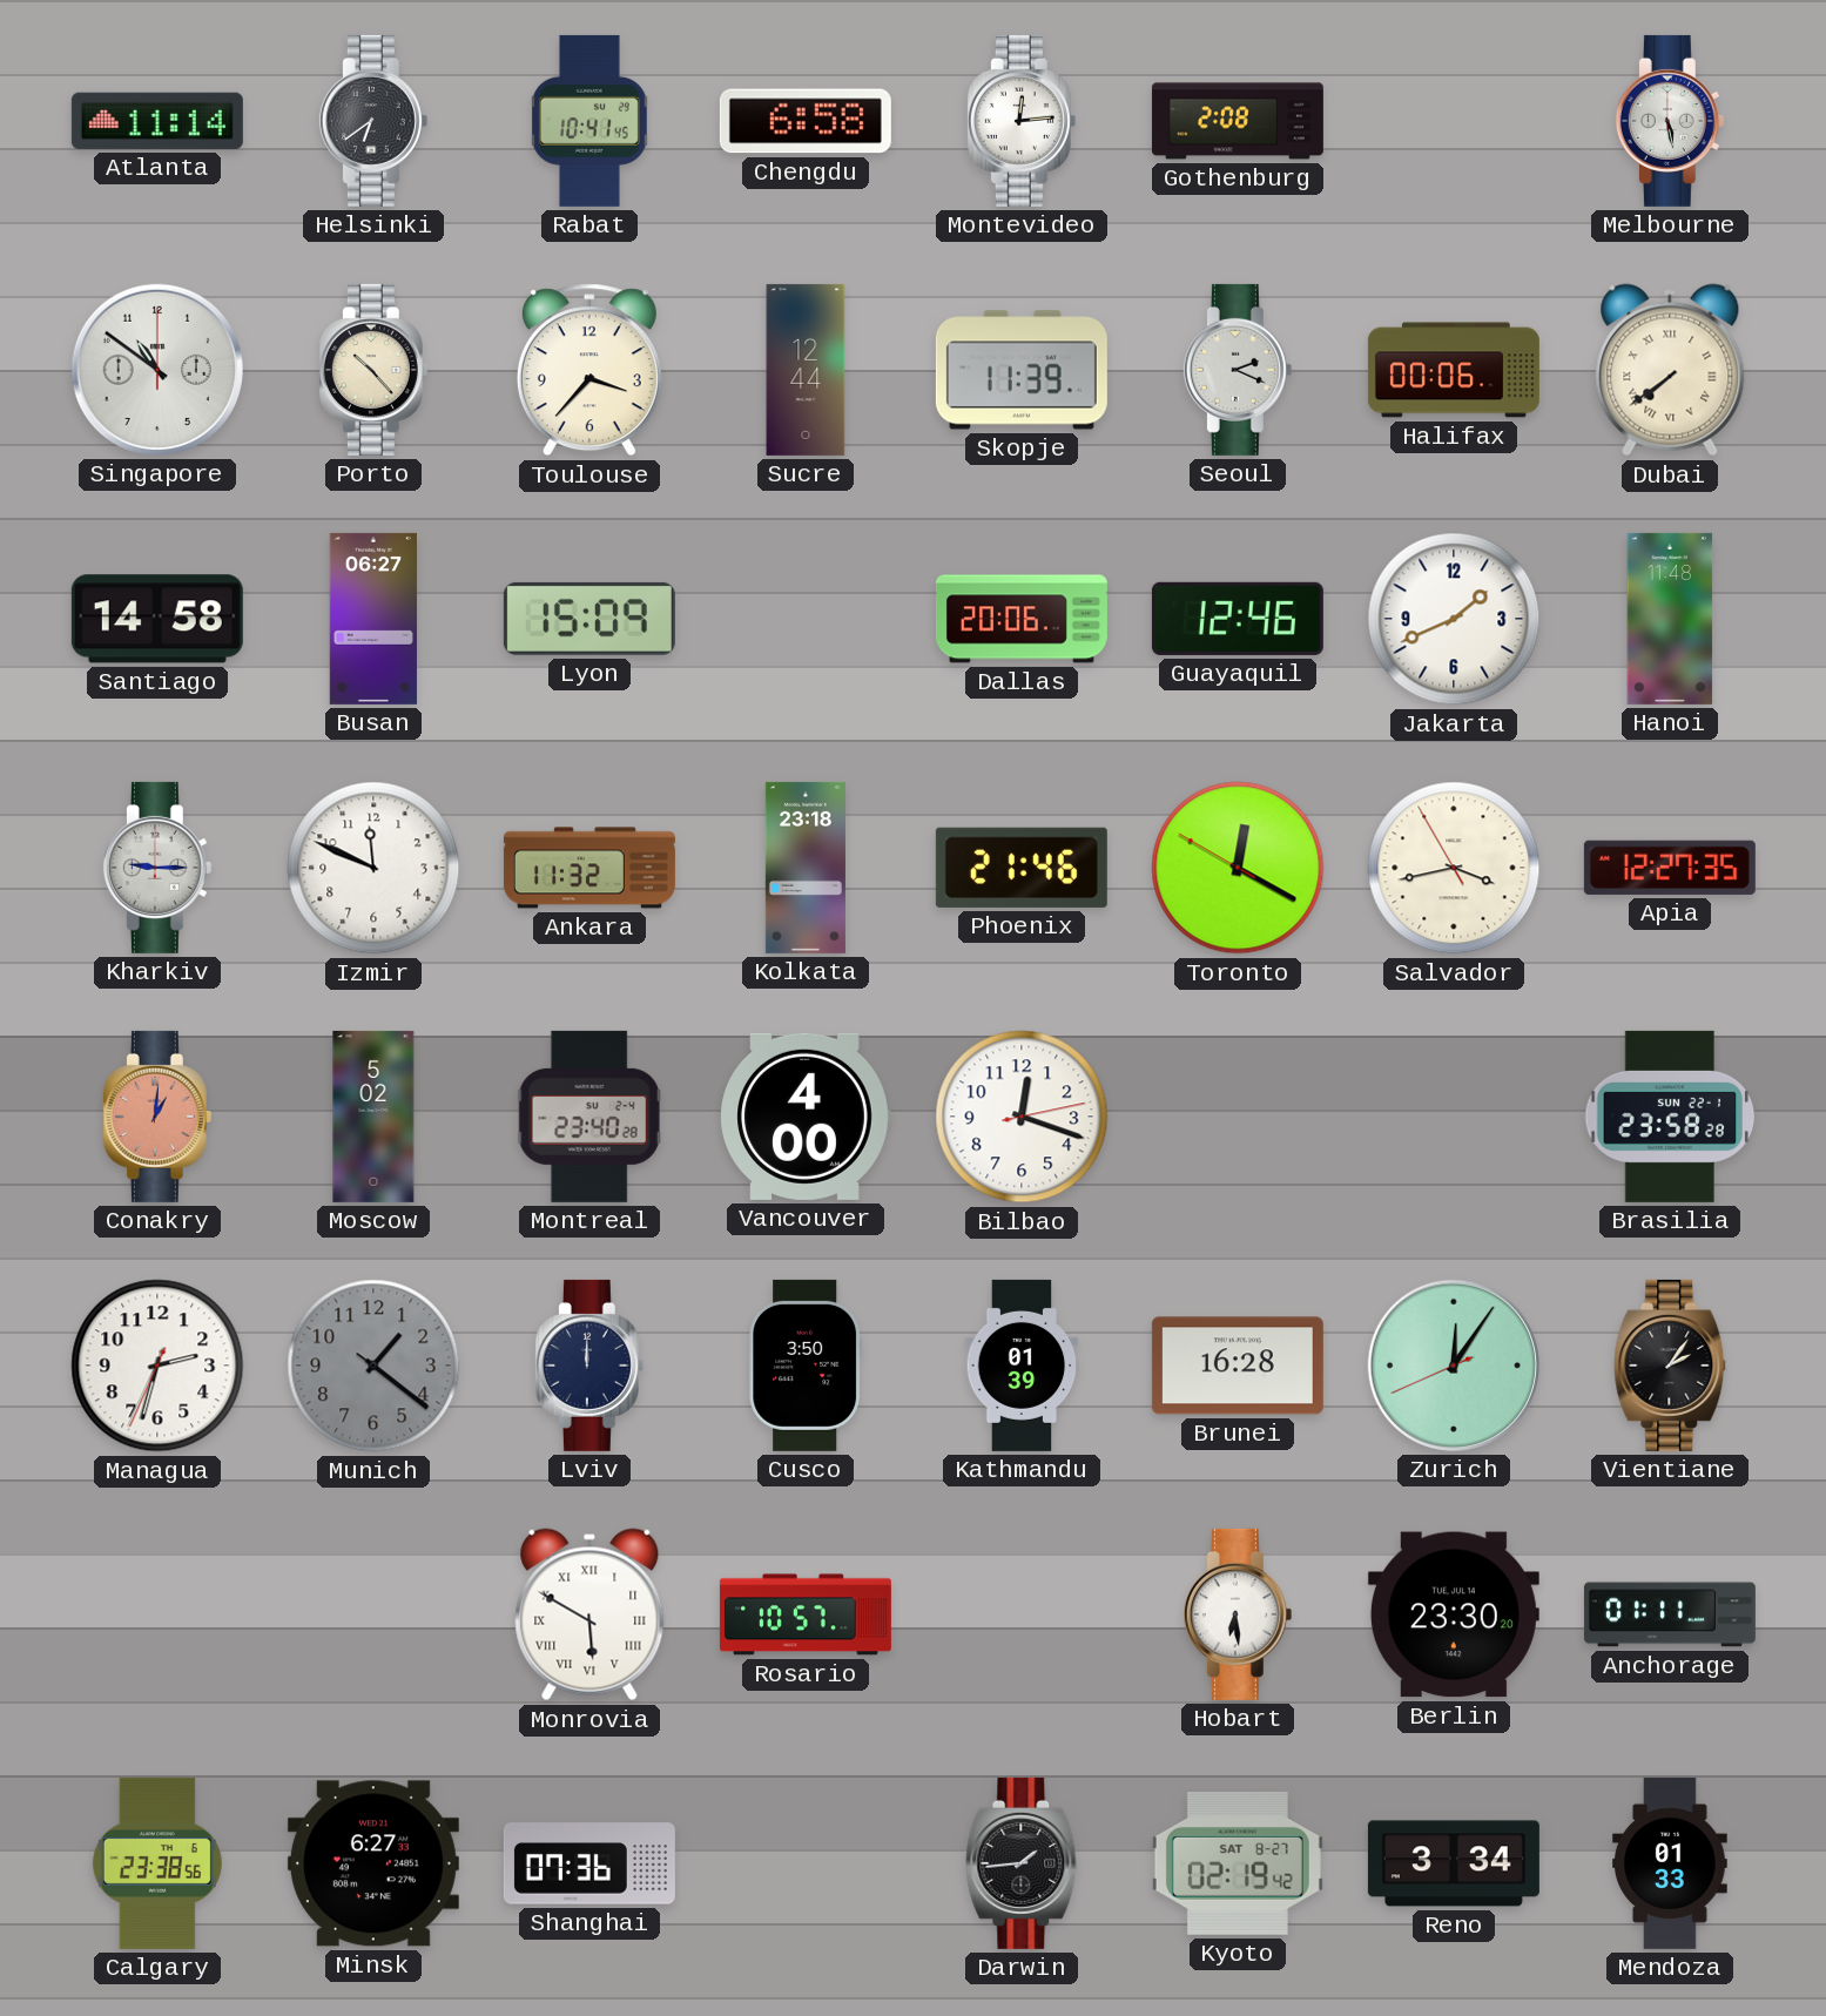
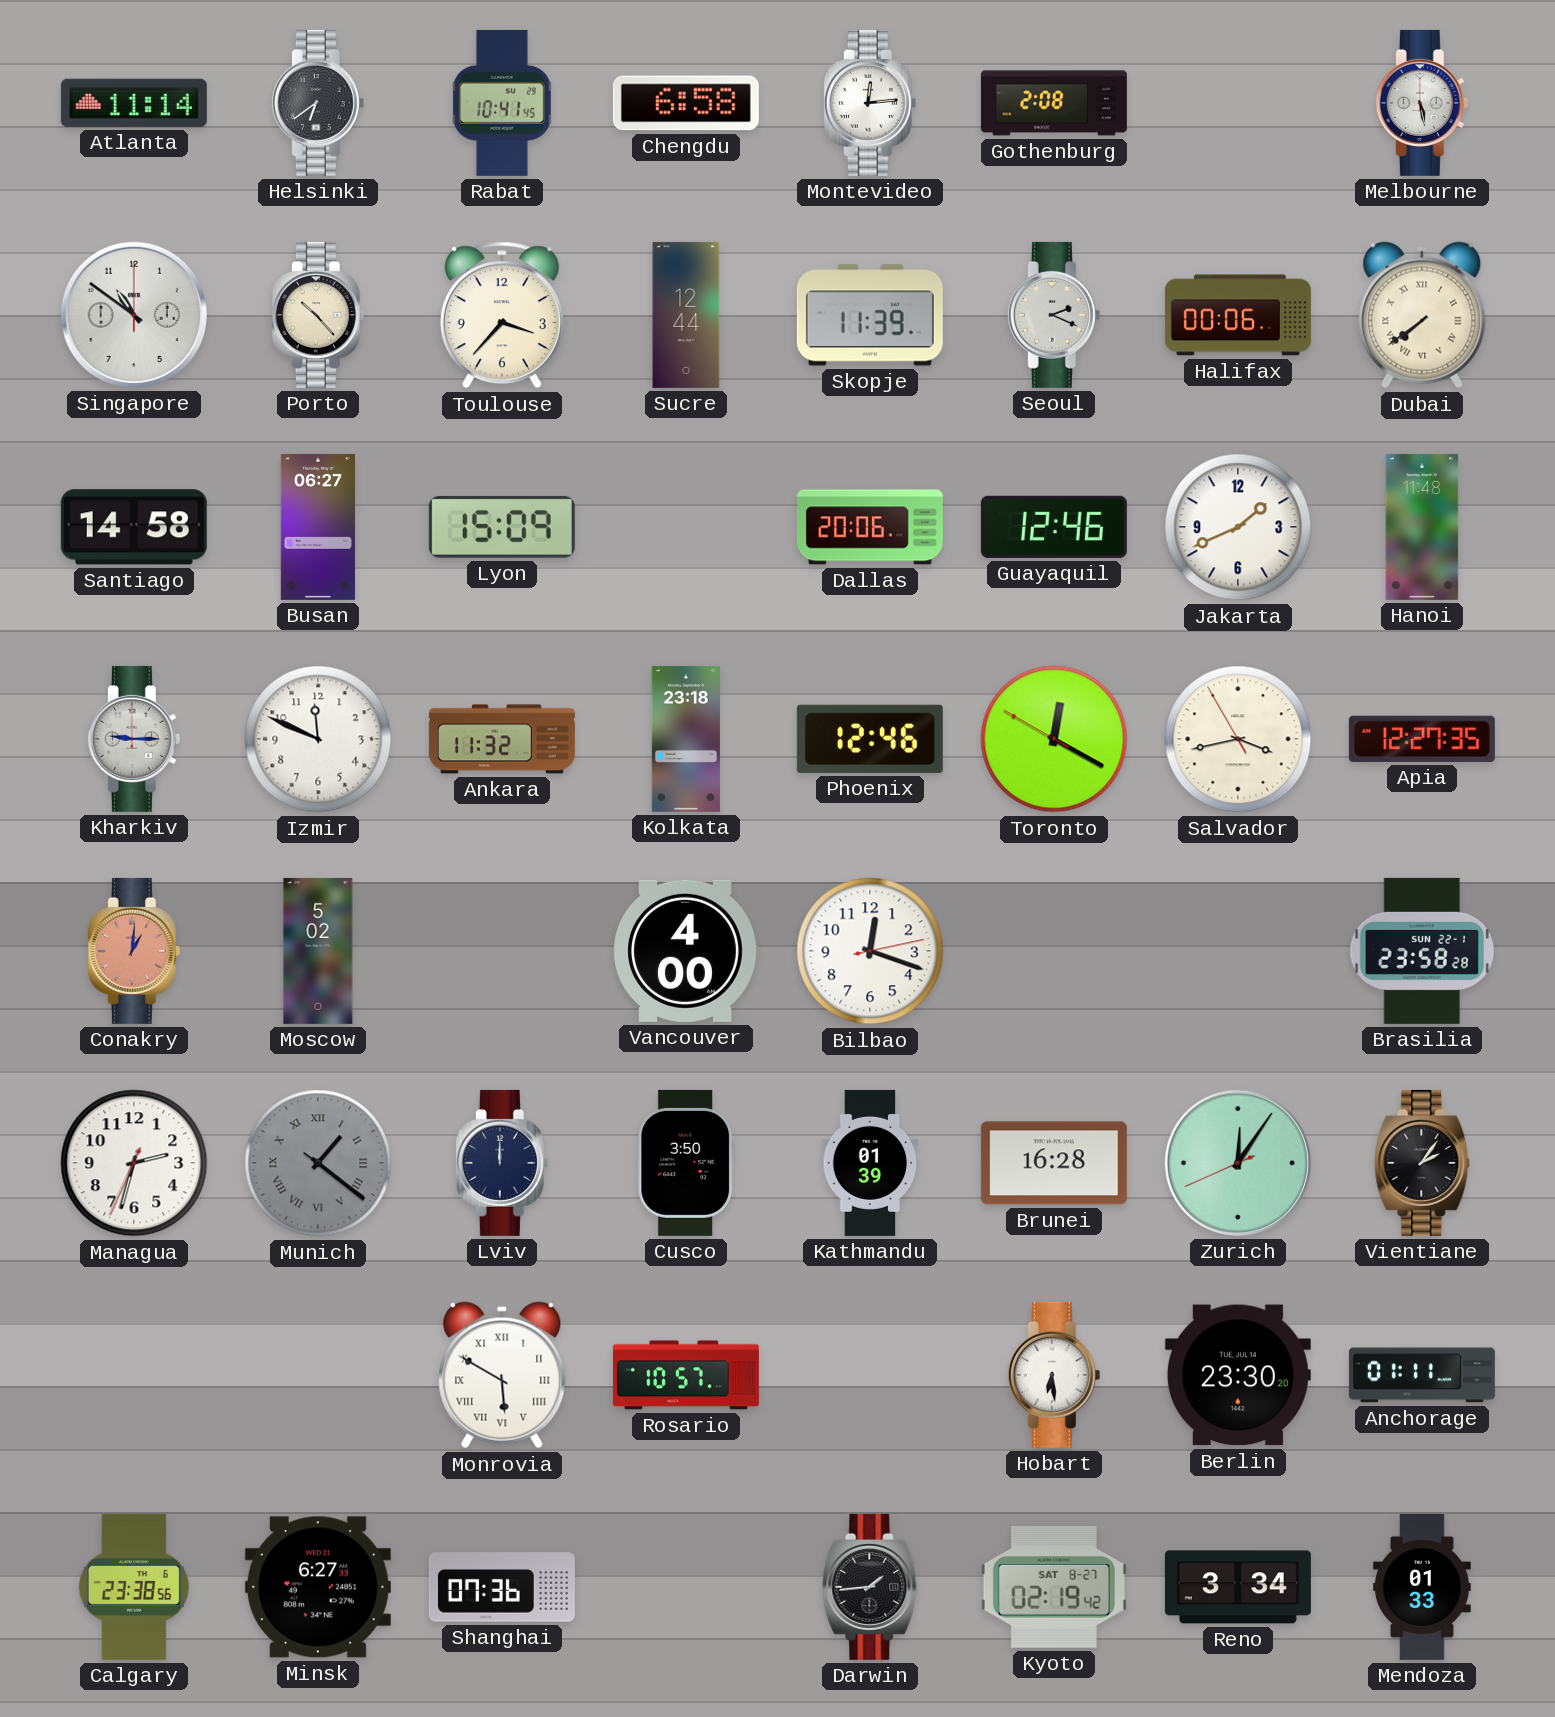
Phoenix: 21:46 -> 12:46 (870, 739)
Montreal: 23:40 -> none (589, 1117)
Munich numerals: Arabic -> Roman (318, 1163)
